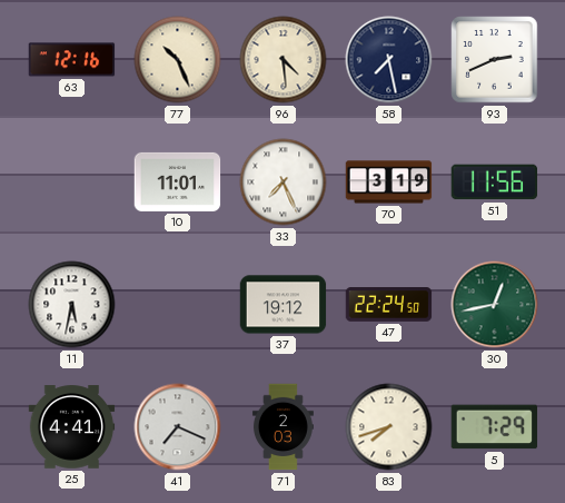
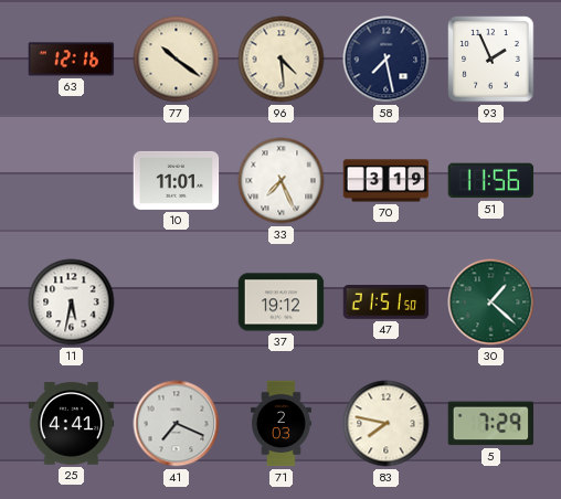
77: 10:26 -> 10:21 (177, 60)
93: 2:41 -> 1:56 (491, 60)
47: 22:24 -> 21:51 (387, 302)
30: 12:43 -> 1:22 (491, 302)
83: 7:42 -> 7:47 (387, 424)
